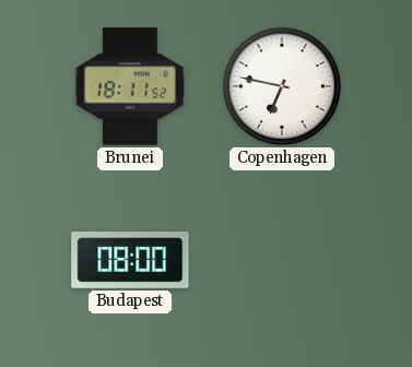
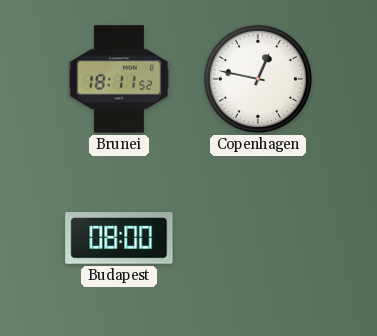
Copenhagen: 6:47 -> 12:47 (258, 79)
